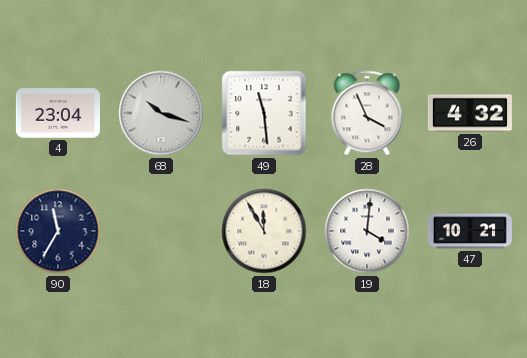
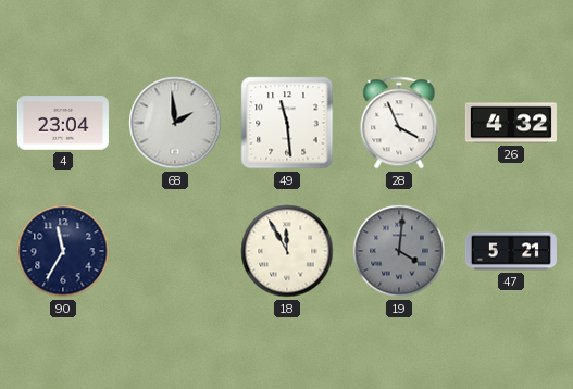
68: 10:18 -> 1:59 (175, 123)
19 dial: white -> grey (399, 251)
47: 10:21 -> 5:21 (511, 251)
